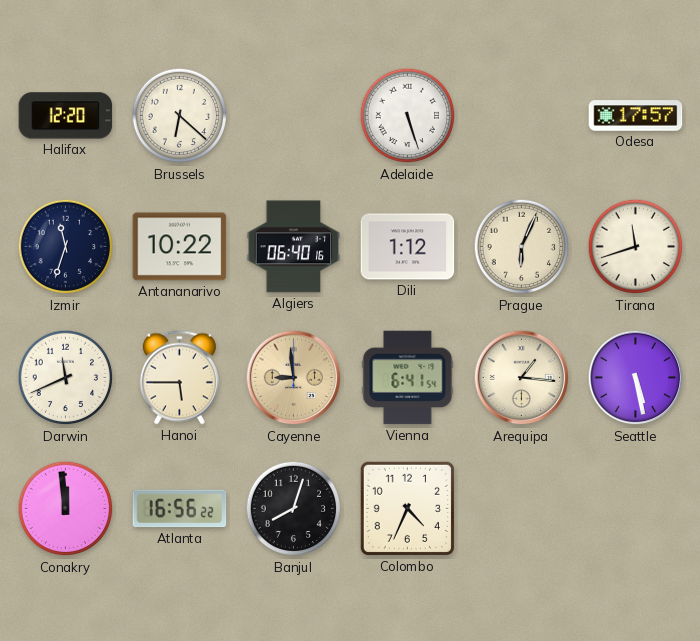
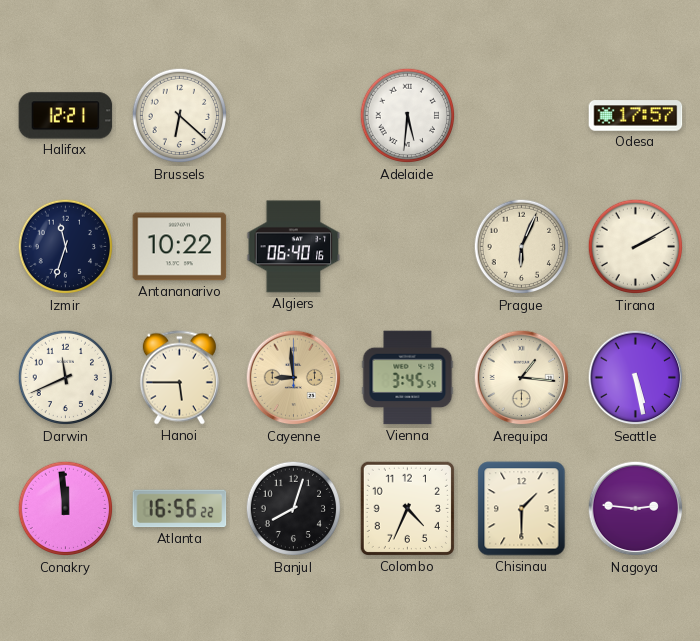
Halifax: 12:20 -> 12:21 (66, 116)
Adelaide: 5:27 -> 5:31 (408, 116)
Dili: 1:12 -> none (408, 247)
Tirana: 11:42 -> 2:10 (636, 247)
Vienna: 6:41 -> 3:45 (408, 378)
Chisinau: none -> 1:30 (522, 509)
Nagoya: none -> 2:46 (636, 509)
